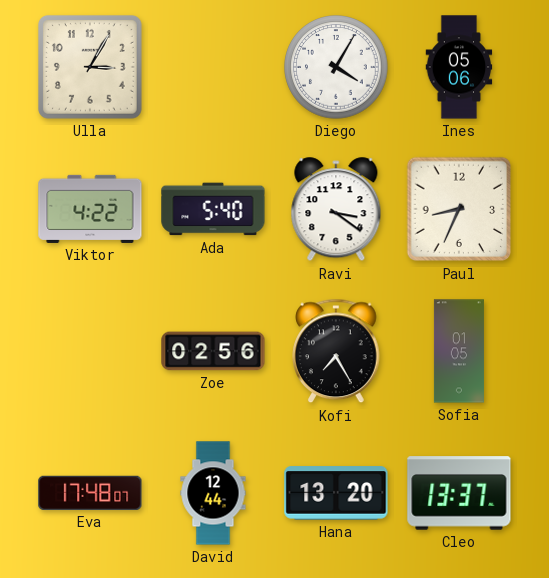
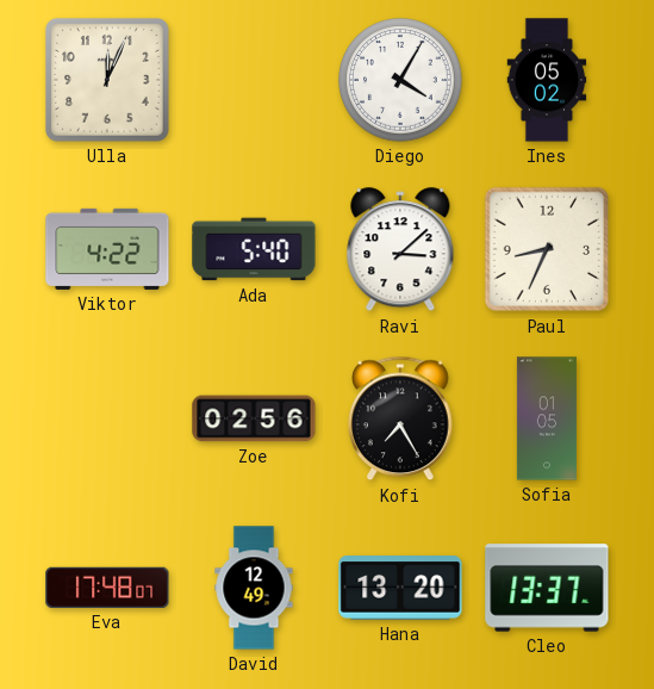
Ulla: 3:05 -> 12:04 (107, 80)
Ines: 05:06 -> 05:02 (547, 80)
Ravi: 3:21 -> 3:08 (400, 250)
David: 12:44 -> 12:49 (254, 588)
